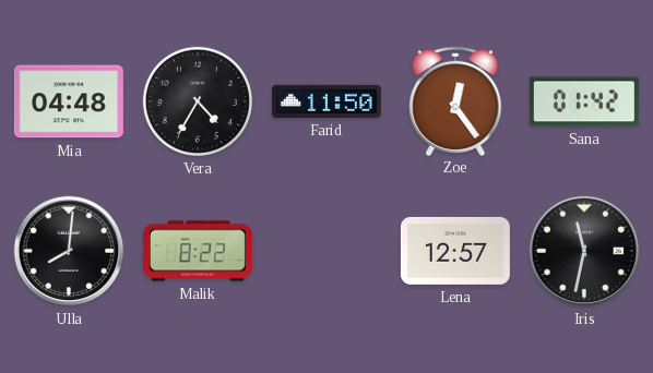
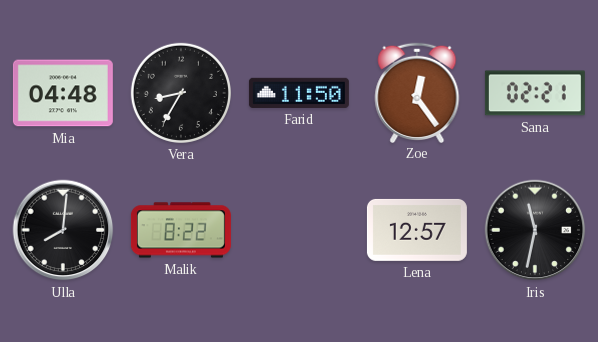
Vera: 4:35 -> 8:35 (181, 93)
Sana: 01:42 -> 02:21 (535, 93)
